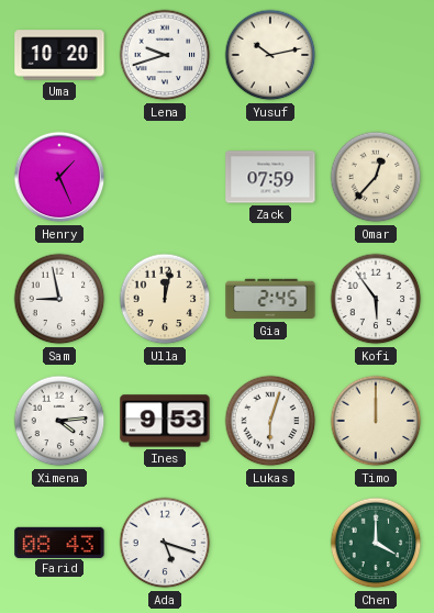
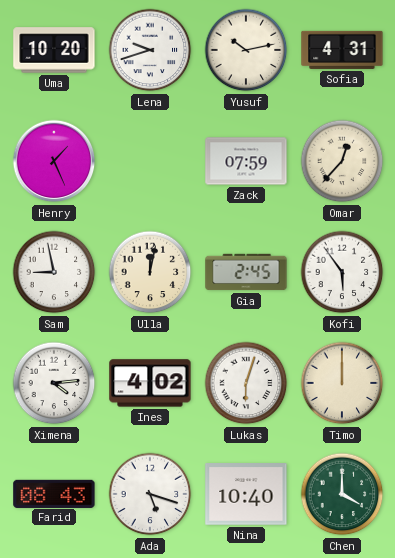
Sofia: none -> 4:31 (342, 50)
Ines: 9:53 -> 4:02 (150, 383)
Nina: none -> 10:40 (246, 494)
